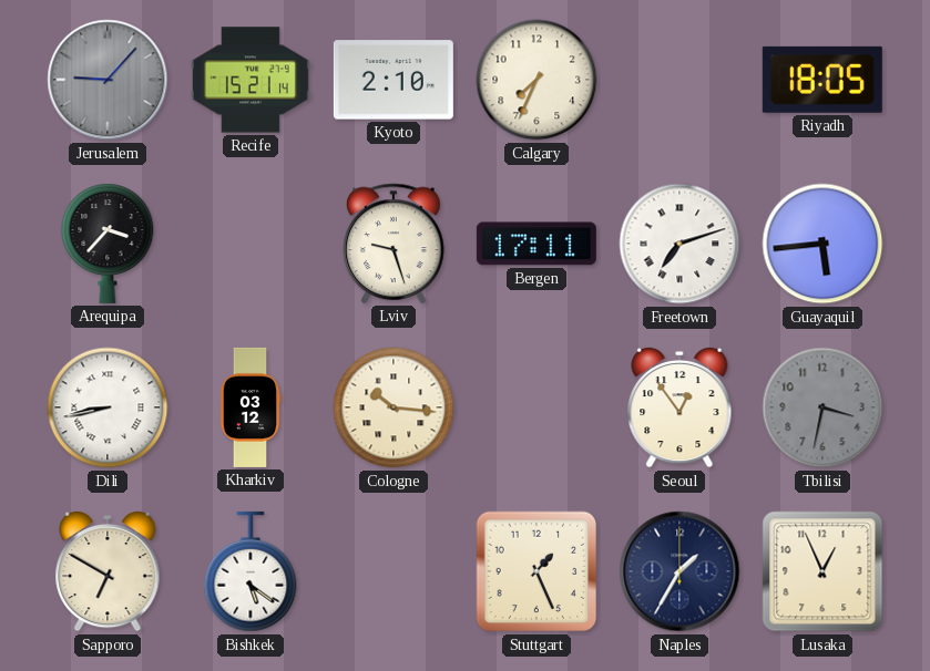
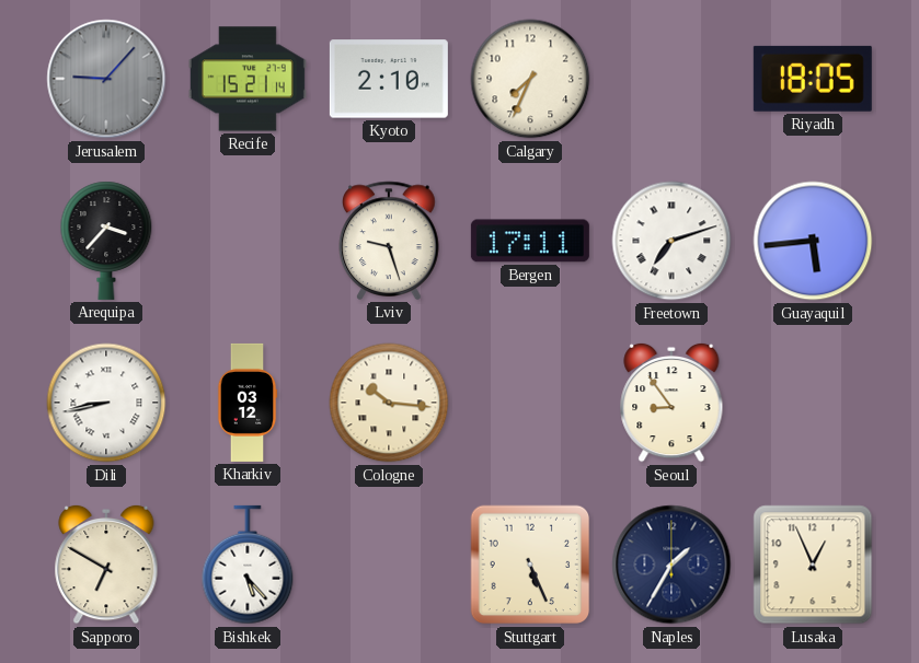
Seoul: 12:54 -> 8:54 (671, 403)
Tbilisi: 3:32 -> none (822, 407)
Bishkek: 5:21 -> 5:23 (248, 565)
Stuttgart: 1:26 -> 5:26 (530, 565)
